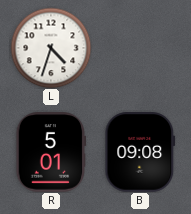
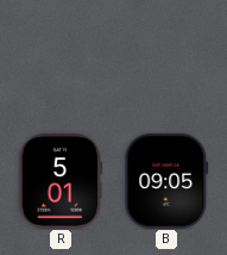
L: 4:33 -> none (51, 48)
B: 09:08 -> 09:05 (166, 181)
